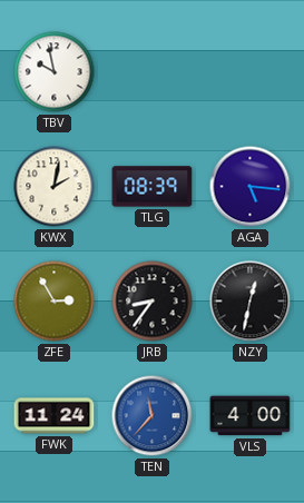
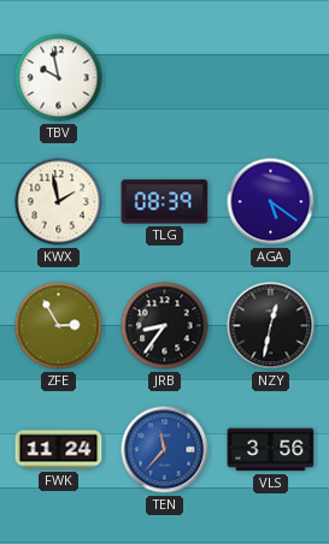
KWX: 2:02 -> 1:58 (59, 202)
AGA: 5:16 -> 5:21 (271, 202)
VLS: 4:00 -> 3:56 (271, 450)
